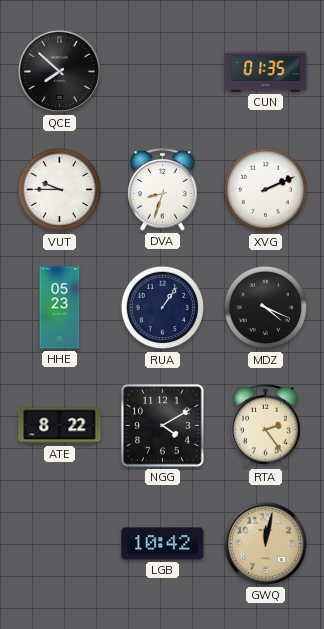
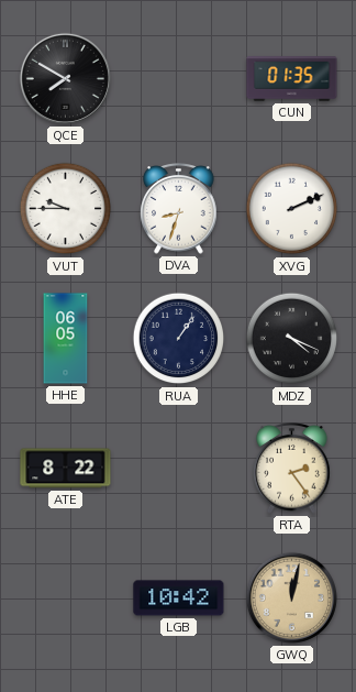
QCE: 7:52 -> 7:50 (65, 78)
HHE: 05:23 -> 06:05 (66, 339)
NGG: 4:10 -> none (163, 426)
